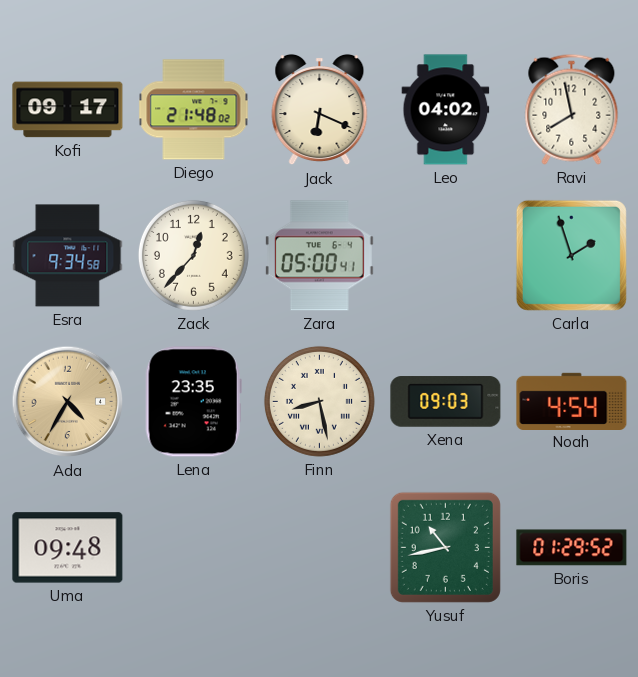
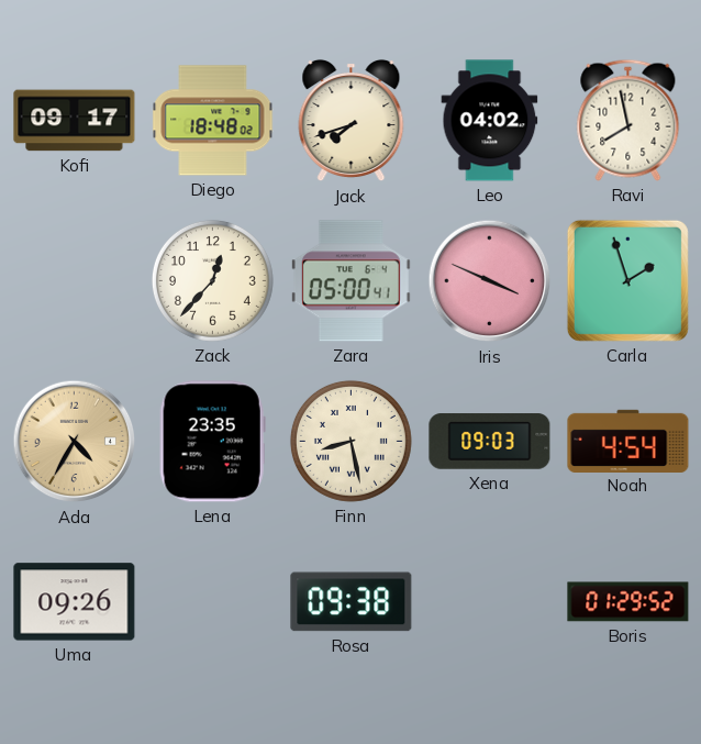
Diego: 21:48 -> 18:48 (213, 121)
Jack: 6:19 -> 7:42 (352, 121)
Esra: 9:34 -> none (68, 256)
Iris: none -> 3:49 (490, 281)
Uma: 09:48 -> 09:26 (75, 602)
Rosa: none -> 09:38 (352, 602)
Yusuf: 10:43 -> none (445, 547)
